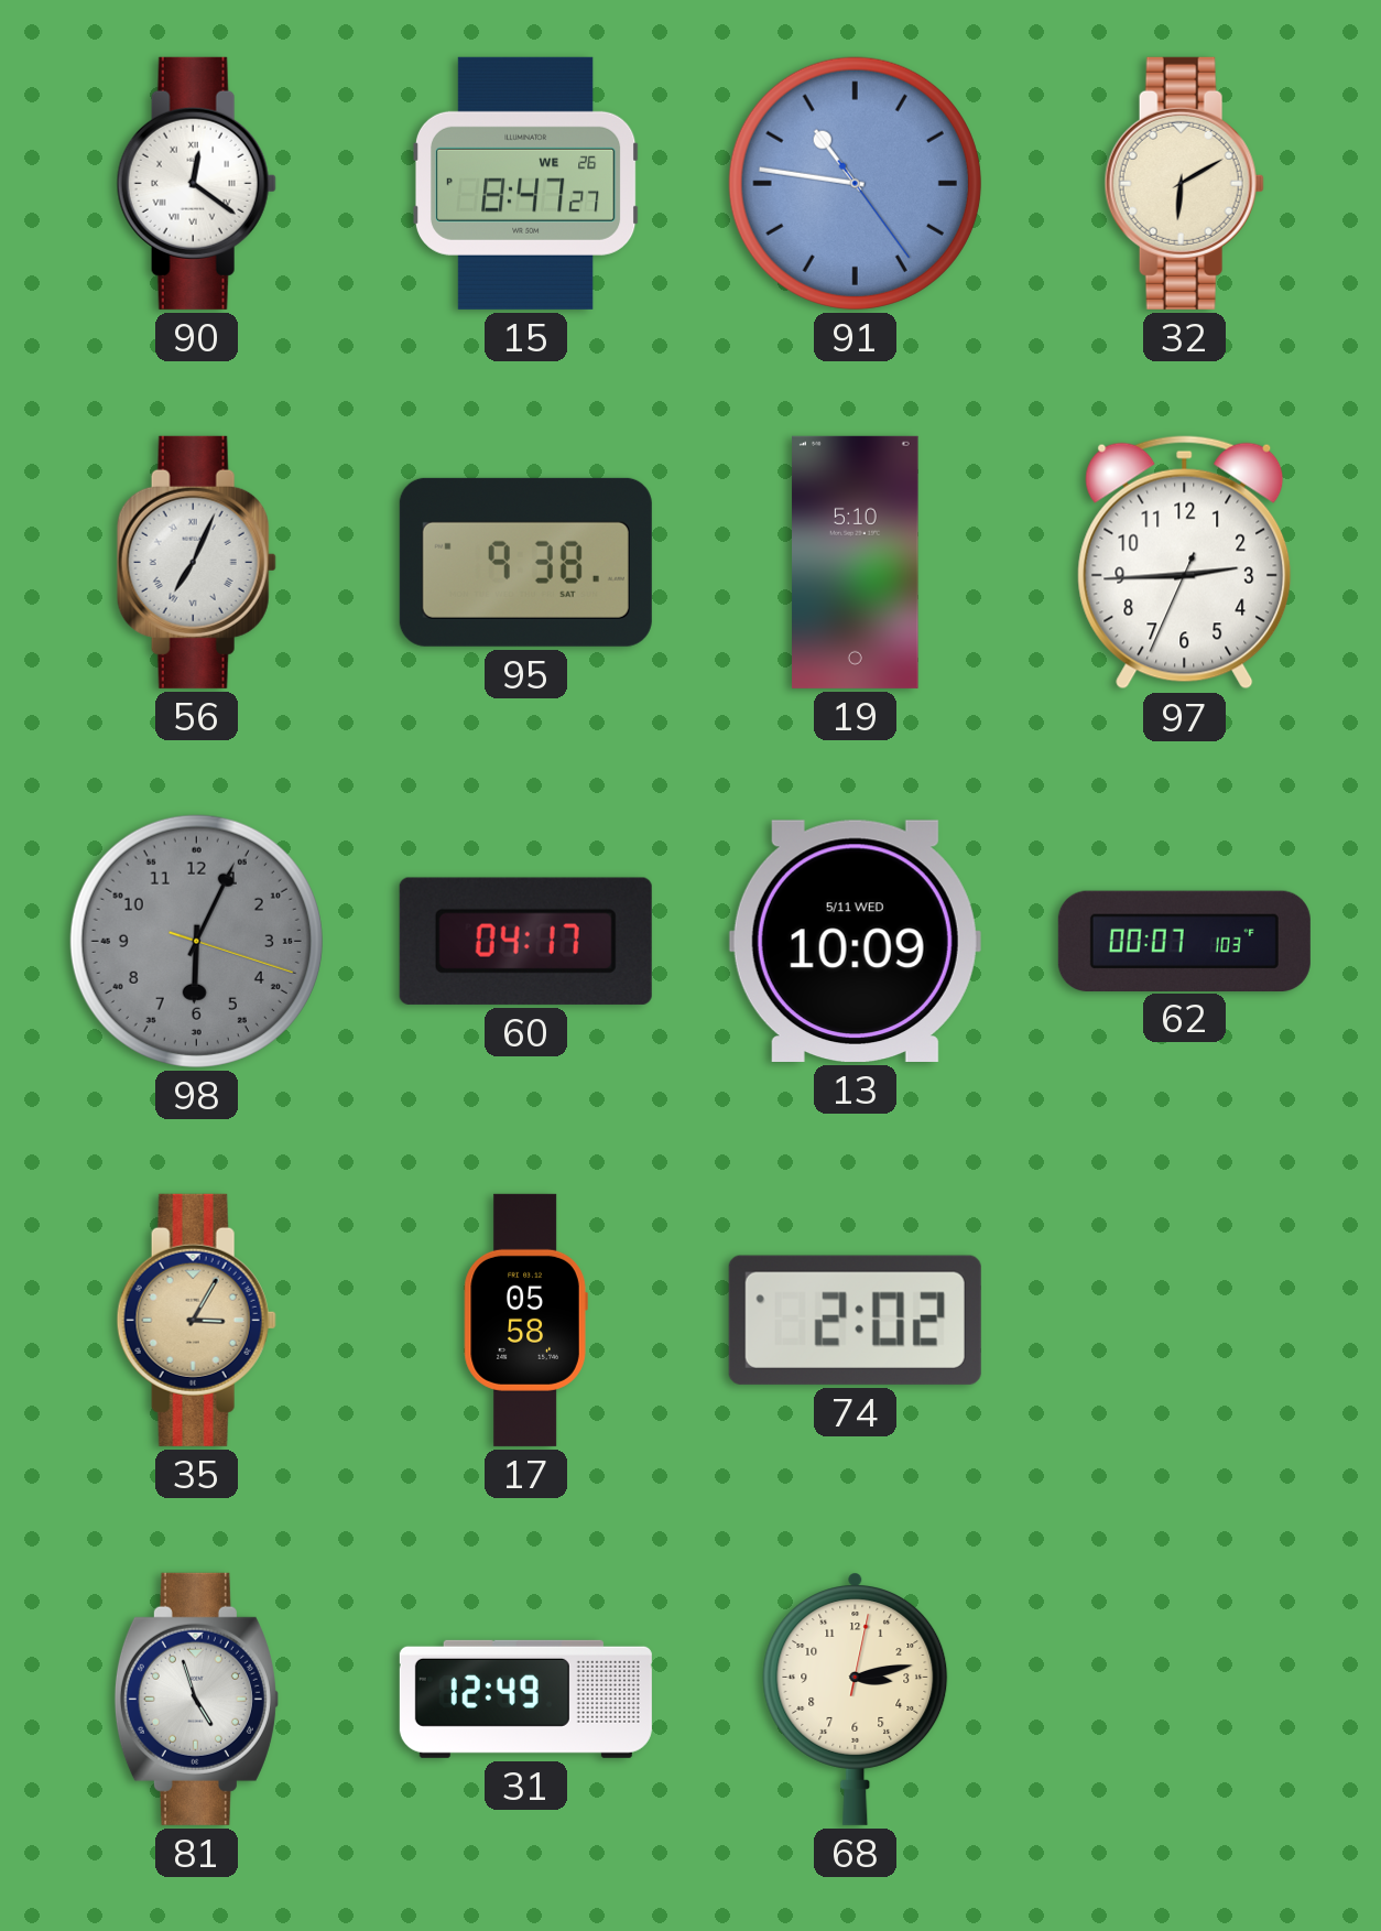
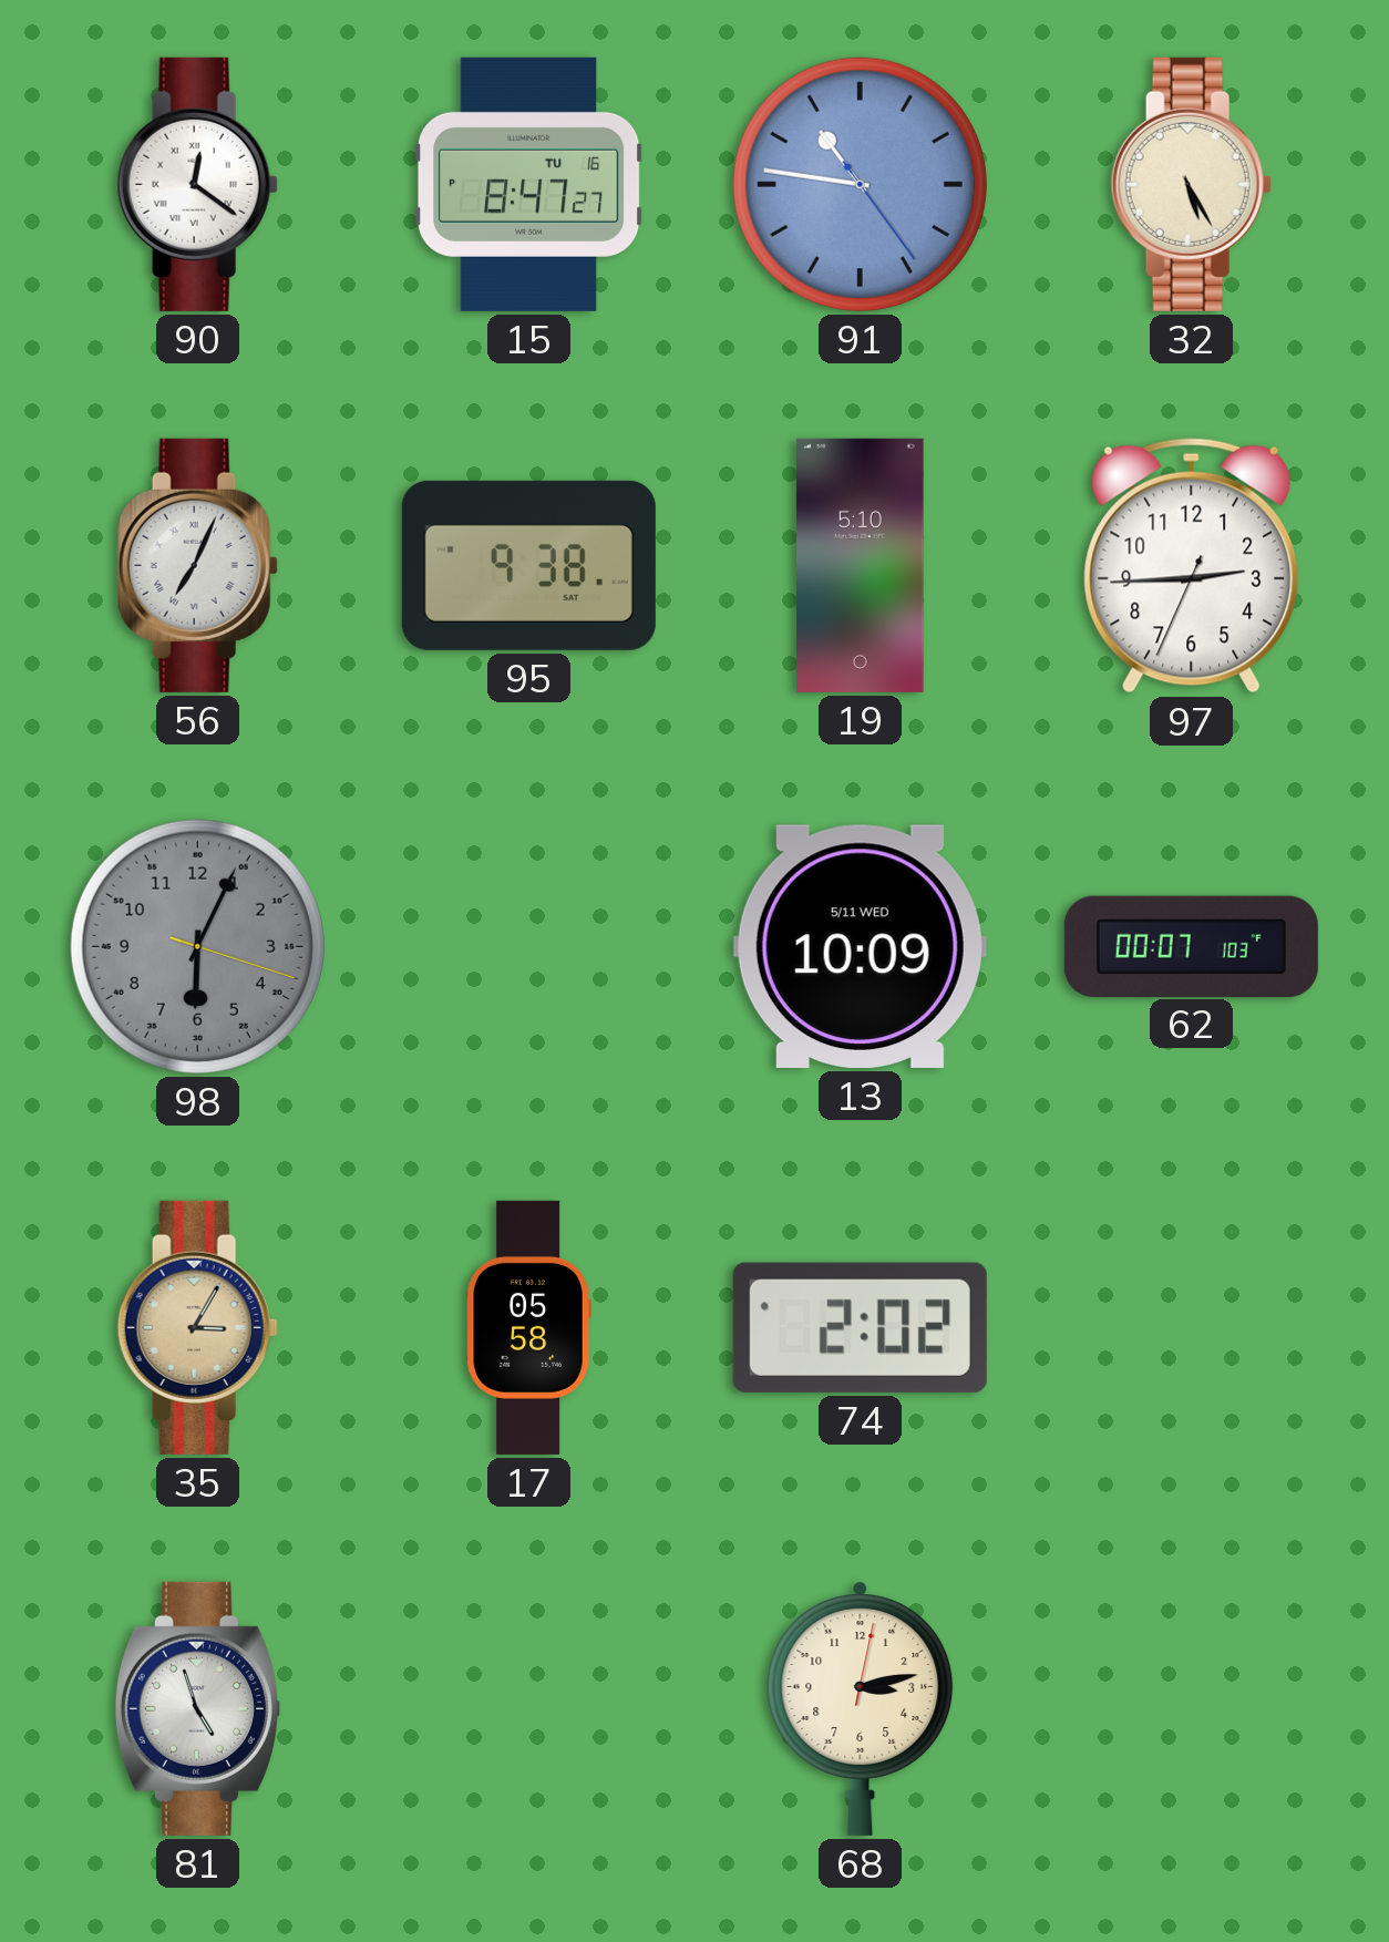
15 date: WE 26 -> TU 16 (528, 184)
32: 6:10 -> 5:25 (1191, 184)
60: 04:17 -> none (525, 941)
31: 12:49 -> none (525, 1699)
